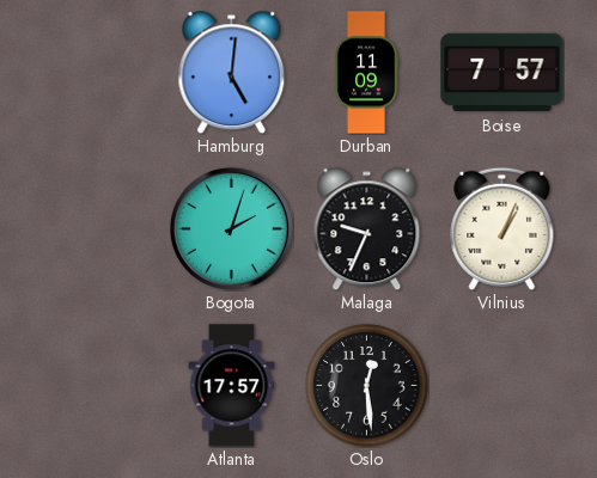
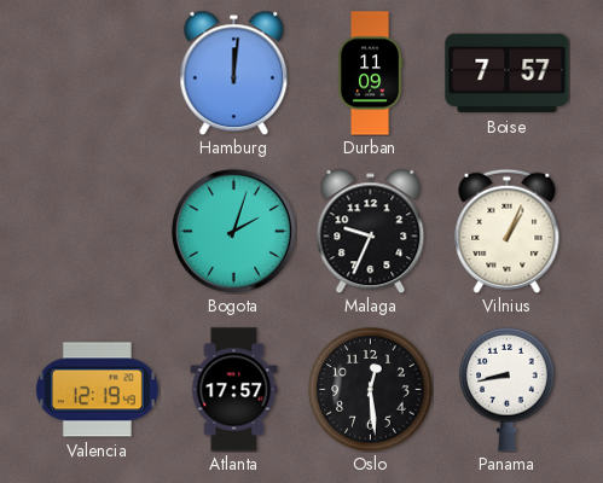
Hamburg: 5:01 -> 12:01 (234, 72)
Valencia: none -> 12:19 (97, 390)
Panama: none -> 8:43 (508, 389)
